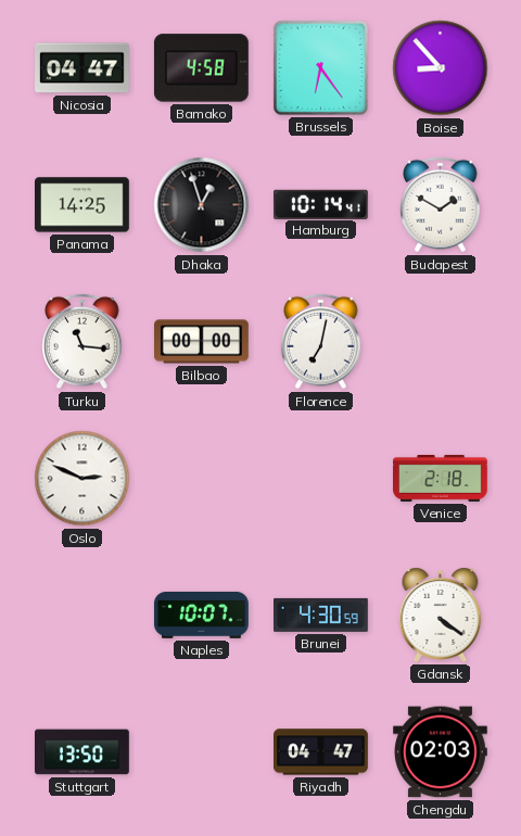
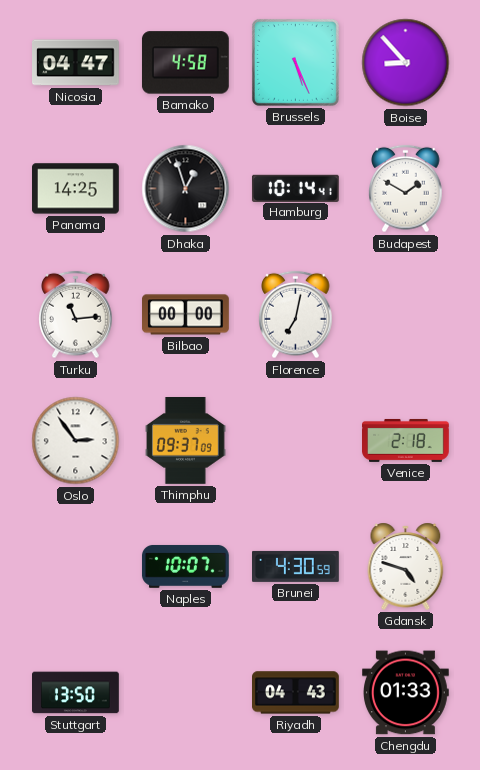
Brussels: 6:24 -> 5:26 (295, 62)
Turku: 11:16 -> 11:14 (76, 315)
Oslo: 2:49 -> 2:54 (76, 441)
Thimphu: none -> 09:37 (186, 441)
Gdansk: 4:21 -> 4:48 (406, 566)
Riyadh: 04:47 -> 04:43 (296, 693)
Chengdu: 02:03 -> 01:33 (406, 693)
